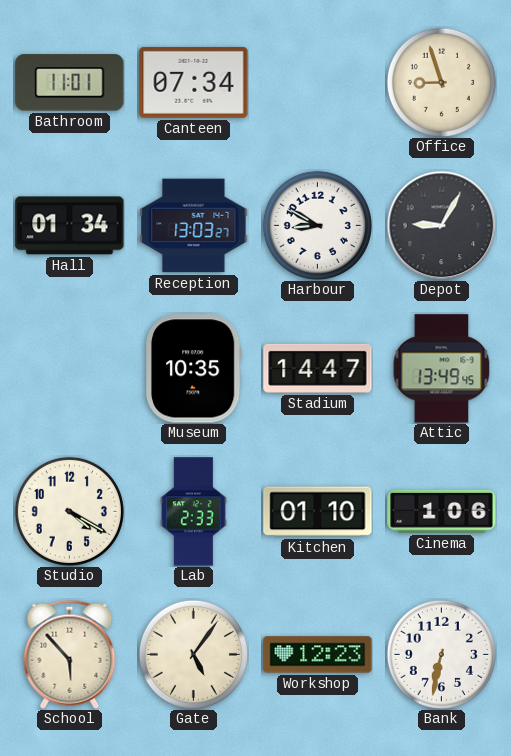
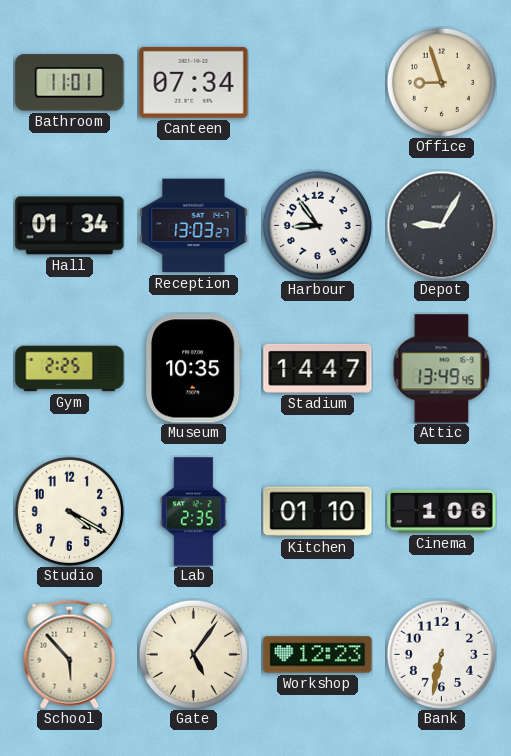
Harbour: 8:50 -> 8:54 (317, 225)
Gym: none -> 2:25 (70, 369)
Lab: 2:33 -> 2:35 (194, 512)
